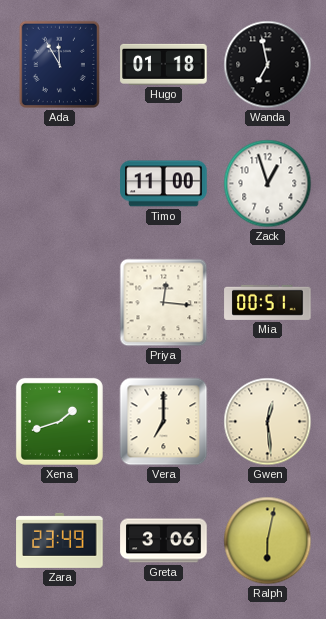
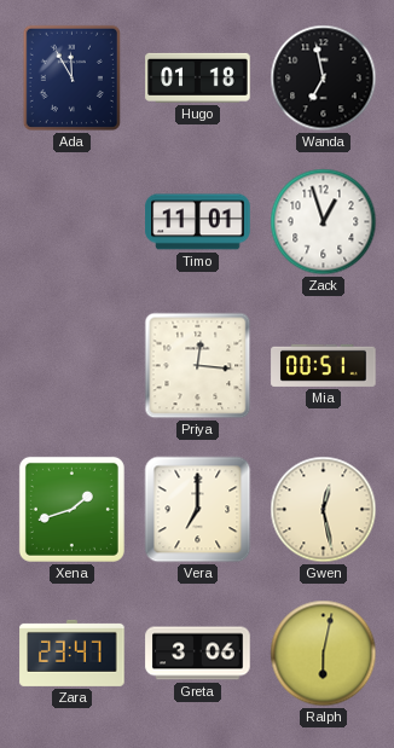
Timo: 11:00 -> 11:01 (198, 222)
Gwen: 12:29 -> 12:28 (324, 510)
Zara: 23:49 -> 23:47 (73, 653)
